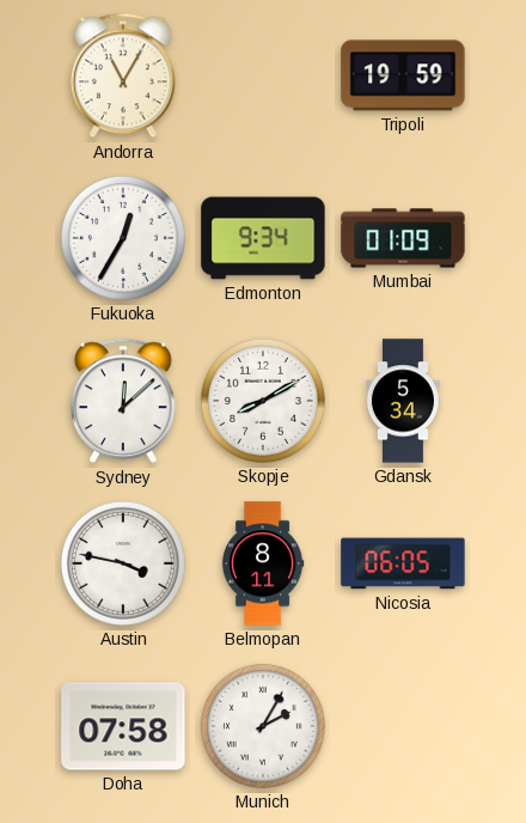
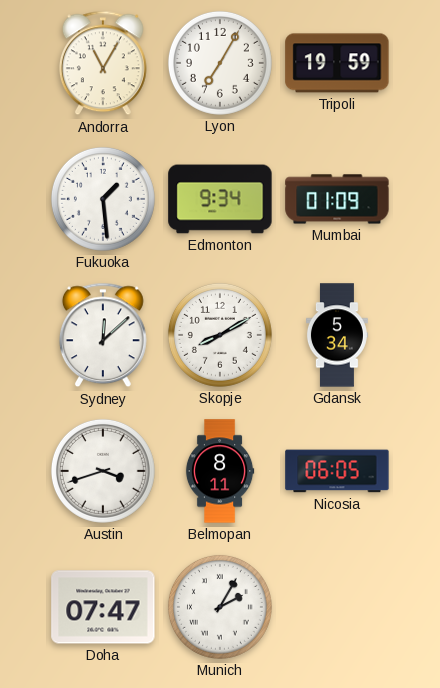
Lyon: none -> 7:05 (220, 63)
Fukuoka: 12:35 -> 1:29 (103, 199)
Austin: 3:47 -> 3:42 (103, 471)
Doha: 07:58 -> 07:47 (103, 607)
